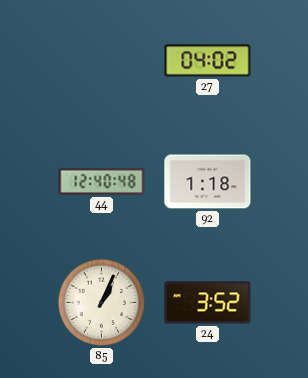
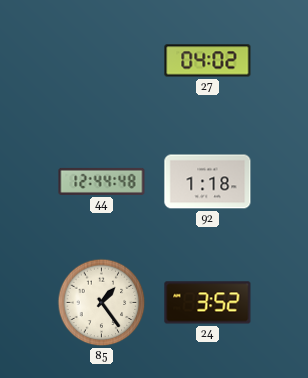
44: 12:40 -> 12:44 (102, 181)
85: 1:04 -> 1:24 (102, 303)
